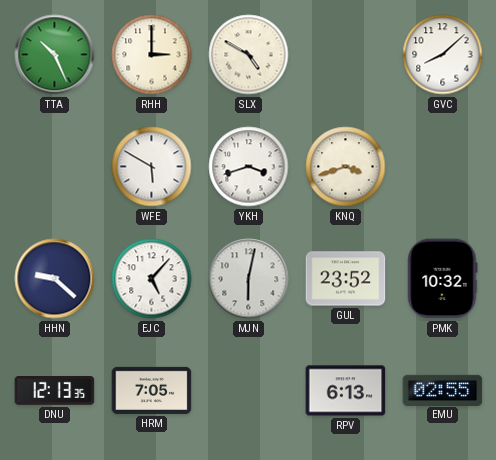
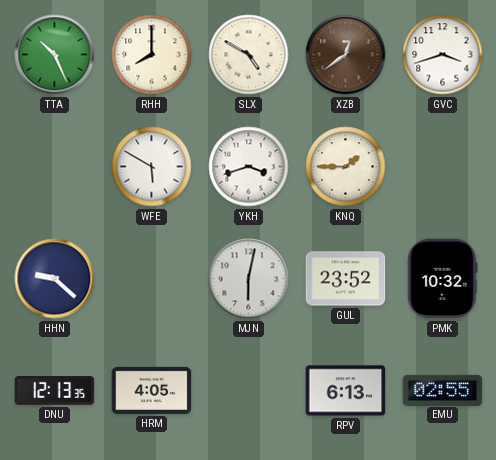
RHH: 3:00 -> 8:00 (152, 55)
XZB: none -> 12:39 (346, 55)
GVC: 8:08 -> 3:42 (443, 55)
KNQ: 3:42 -> 1:45 (346, 167)
EJC: 5:07 -> none (152, 279)
HRM: 7:05 -> 4:05 (152, 390)
